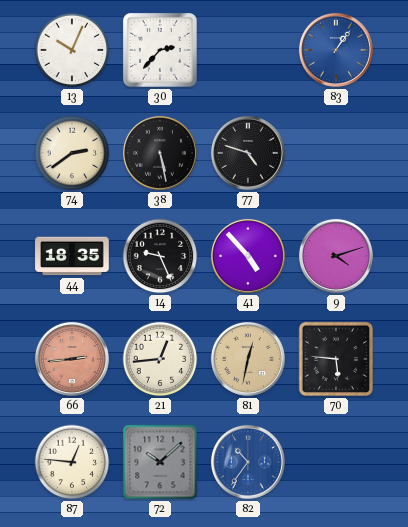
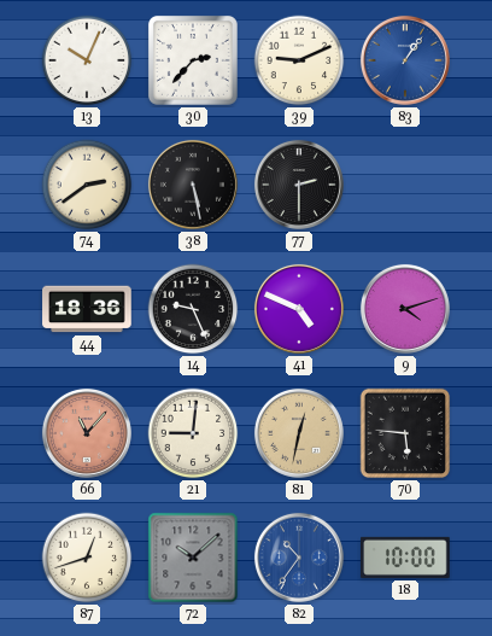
39: none -> 9:11 (299, 60)
77: 4:48 -> 2:30 (299, 185)
44: 18:35 -> 18:36 (87, 309)
41: 4:53 -> 4:49 (299, 309)
66: 2:44 -> 11:07 (87, 433)
21: 12:44 -> 9:01 (193, 433)
87: 12:46 -> 12:42 (87, 558)
18: none -> 10:00 (405, 558)
